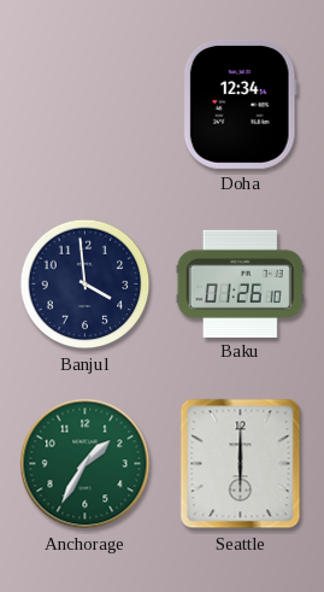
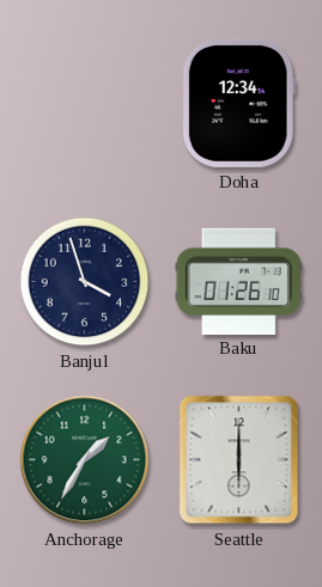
Banjul: 3:59 -> 3:57 (85, 282)
